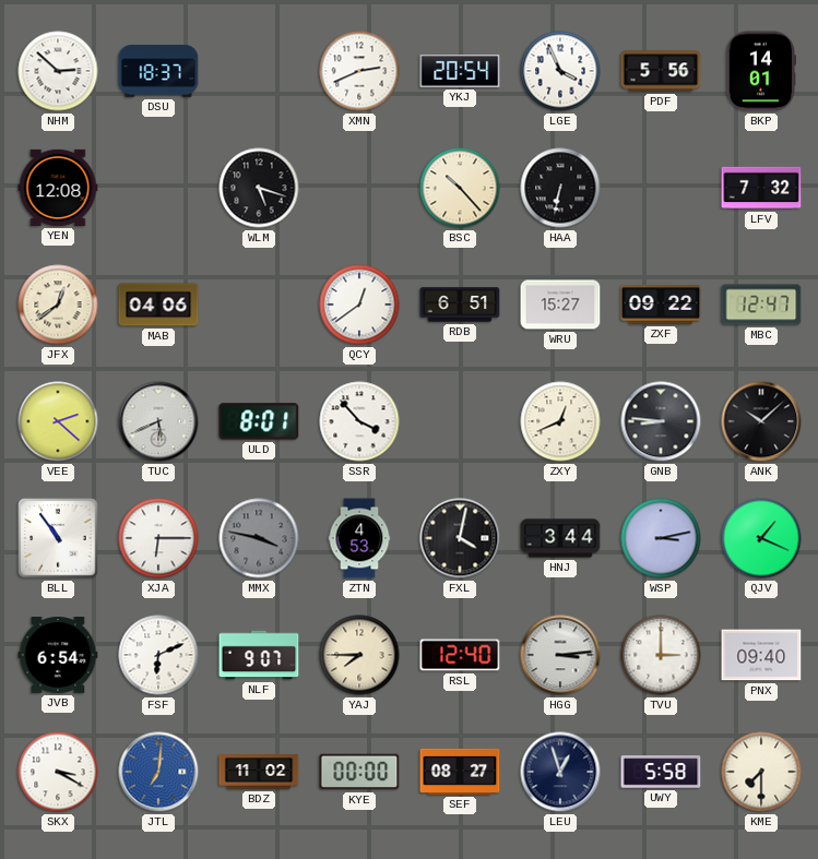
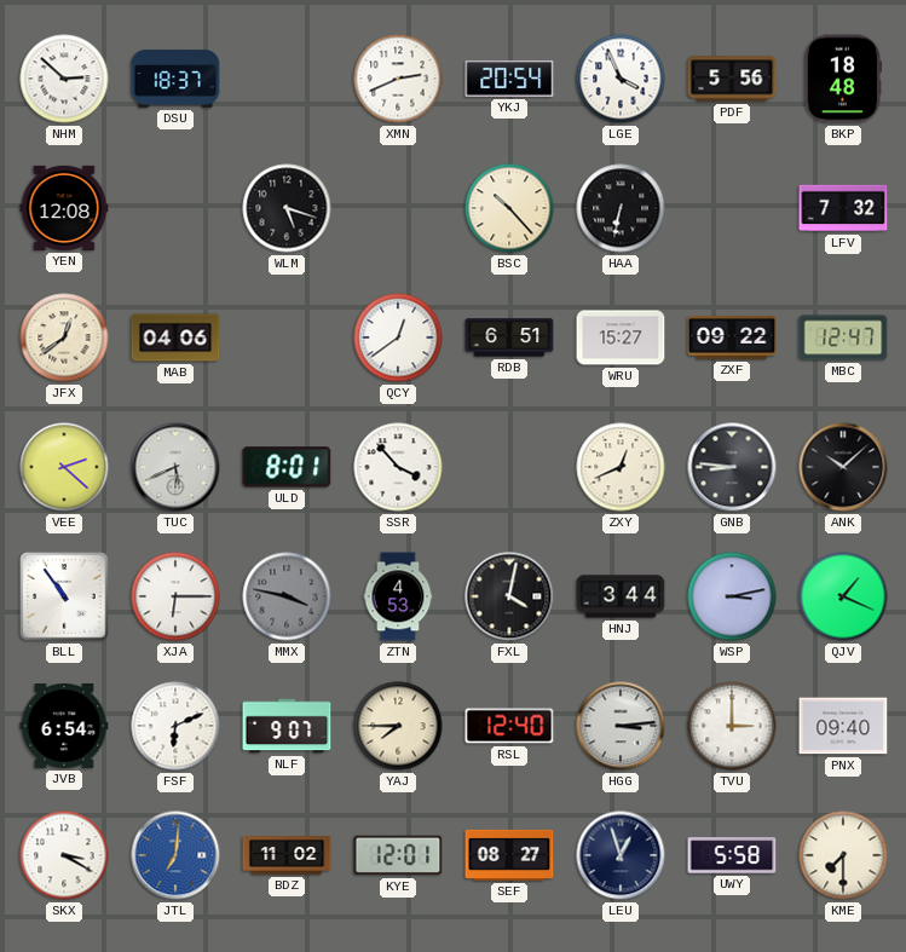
BKP: 14:01 -> 18:48 (842, 79)
KYE: 00:00 -> 12:01 (398, 855)
